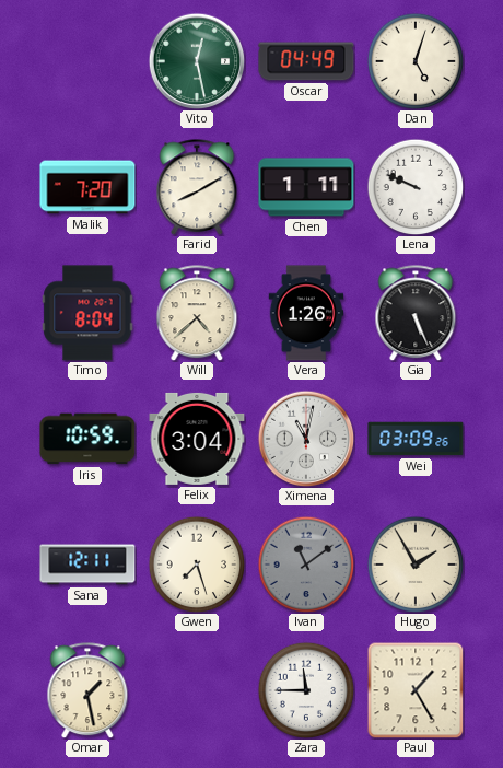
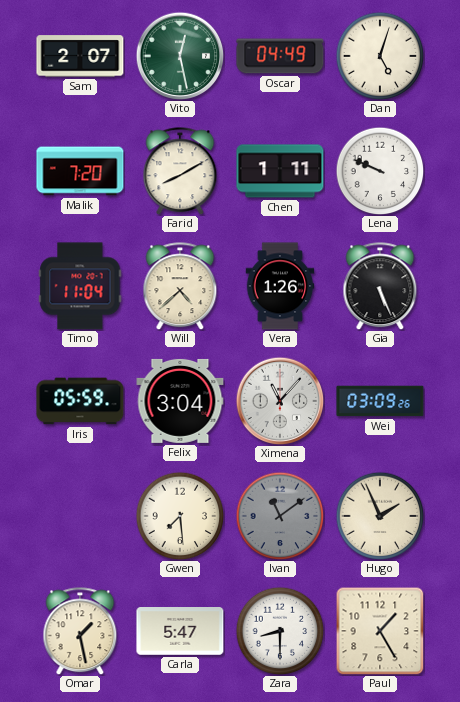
Sam: none -> 2:07 (80, 56)
Timo: 8:04 -> 11:04 (80, 286)
Iris: 10:59 -> 05:59 (80, 401)
Ximena: 11:02 -> 11:07 (280, 401)
Sana: 12:11 -> none (87, 565)
Gwen: 7:27 -> 7:29 (180, 516)
Hugo: 1:55 -> 1:56 (380, 516)
Carla: none -> 5:47 (180, 632)
Zara: 11:45 -> 8:30 (280, 631)
